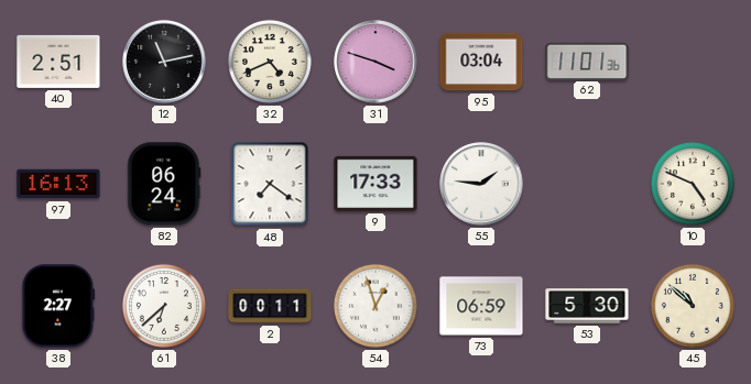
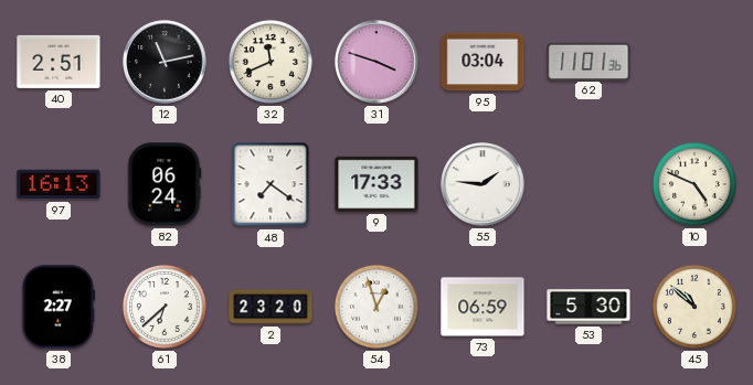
32: 4:41 -> 11:41 (271, 62)
2: 00:11 -> 23:20 (271, 307)
